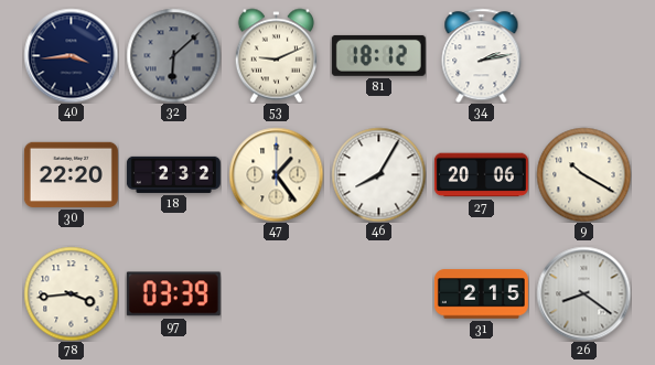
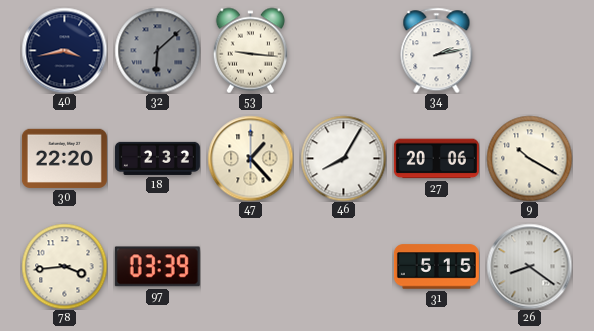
40: 3:44 -> 3:43 (64, 50)
53: 9:11 -> 9:16 (250, 50)
81: 18:12 -> none (378, 55)
47: 1:24 -> 1:23 (250, 158)
31: 2:15 -> 5:15 (436, 267)
